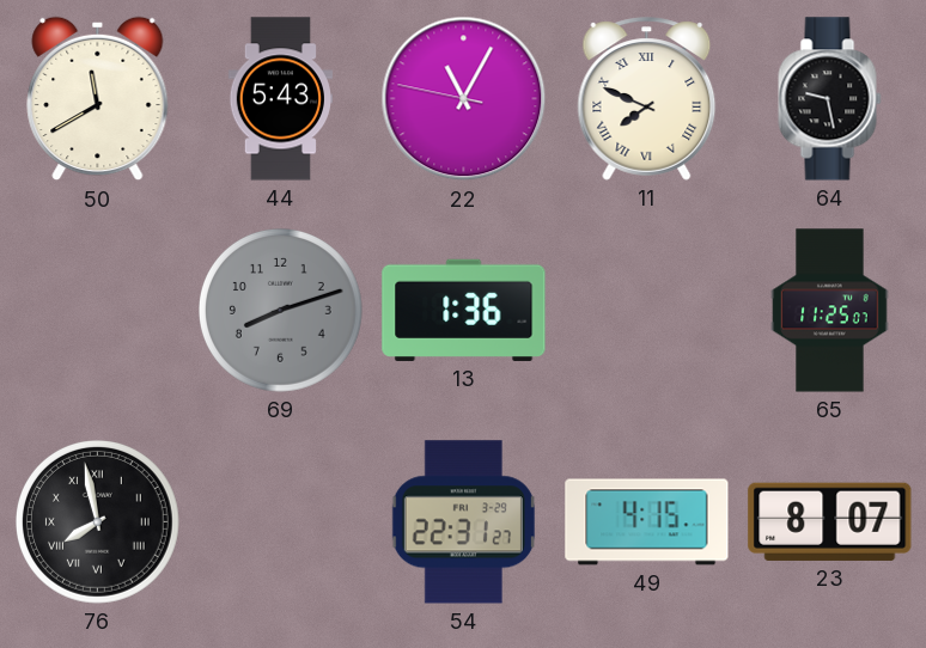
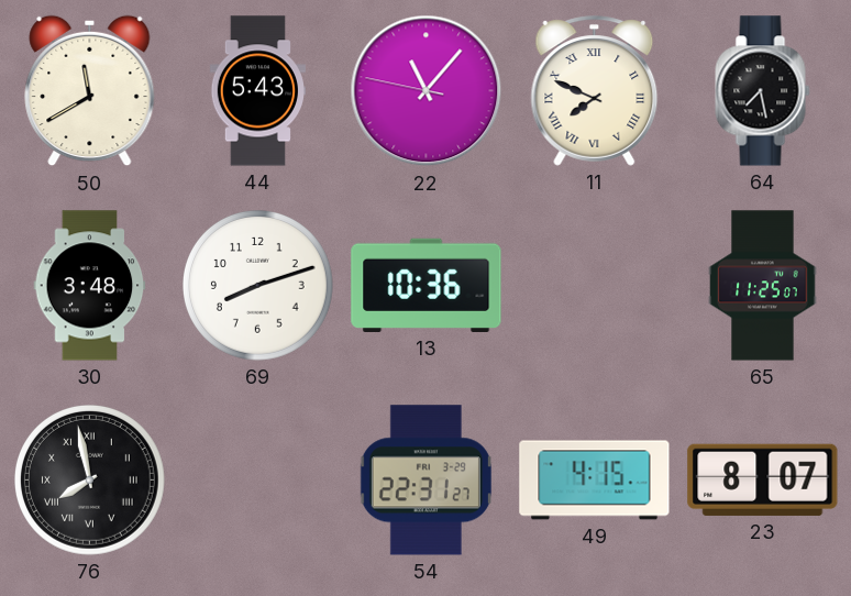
22: 11:04 -> 11:06 (427, 91)
64: 9:28 -> 7:28 (763, 91)
30: none -> 3:48 (90, 286)
69 dial: grey -> white (258, 286)
13: 1:36 -> 10:36 (427, 285)
